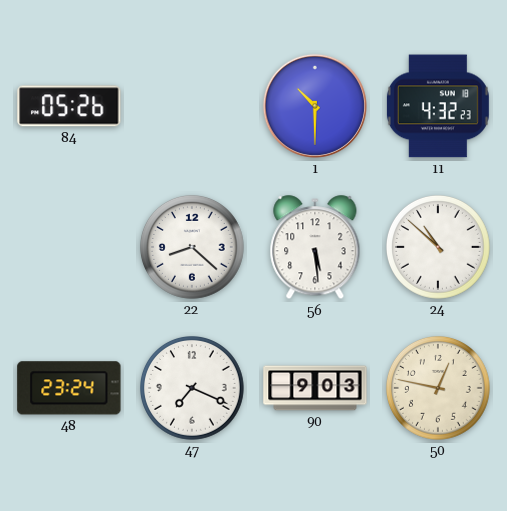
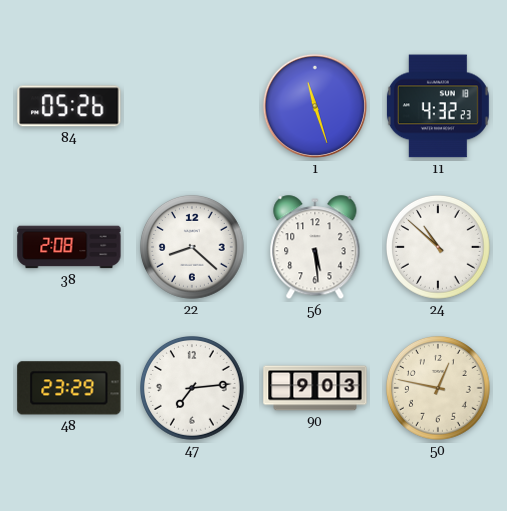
1: 10:30 -> 11:27 (315, 106)
38: none -> 2:08 (69, 247)
48: 23:24 -> 23:29 (69, 388)
47: 7:19 -> 7:14 (193, 389)
